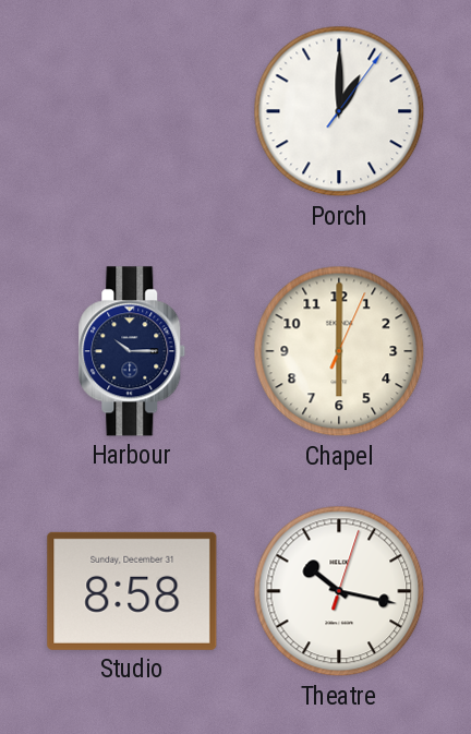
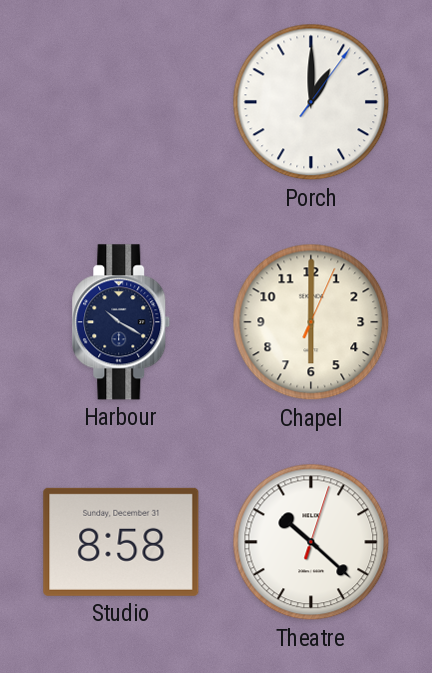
Harbour: 10:15 -> 10:20 (121, 322)
Theatre: 10:17 -> 10:22 (311, 542)
